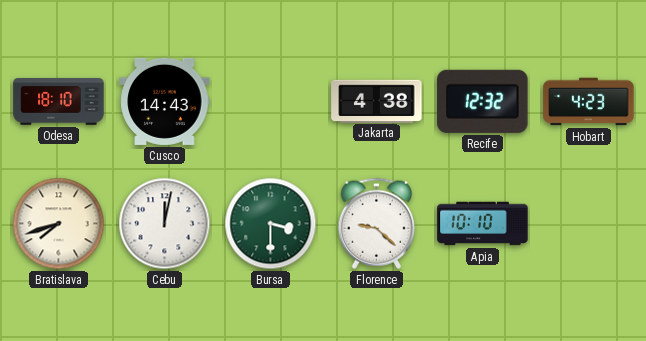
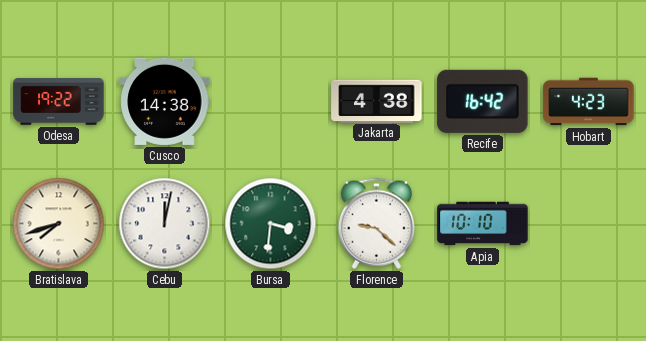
Odesa: 18:10 -> 19:22 (59, 102)
Cusco: 14:43 -> 14:38 (165, 101)
Recife: 12:32 -> 16:42 (483, 101)
Bursa: 3:30 -> 3:31 (271, 224)
